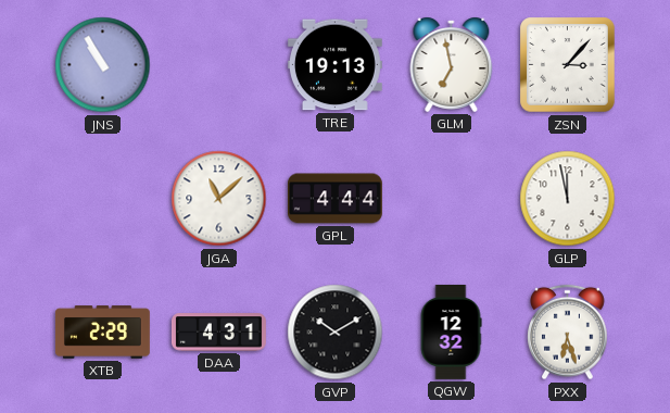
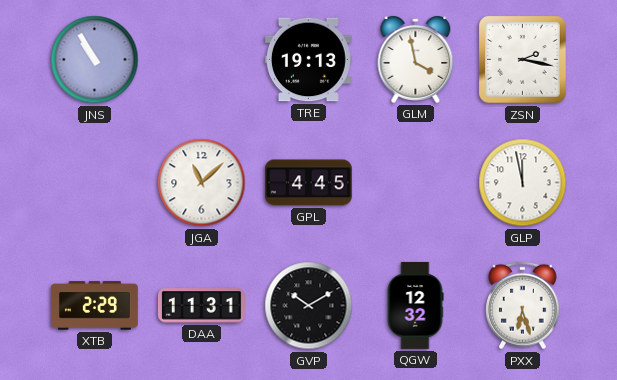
GLM: 6:58 -> 3:58 (416, 59)
ZSN: 3:07 -> 2:17 (523, 60)
GPL: 4:44 -> 4:45 (308, 183)
DAA: 4:31 -> 11:31 (201, 306)
